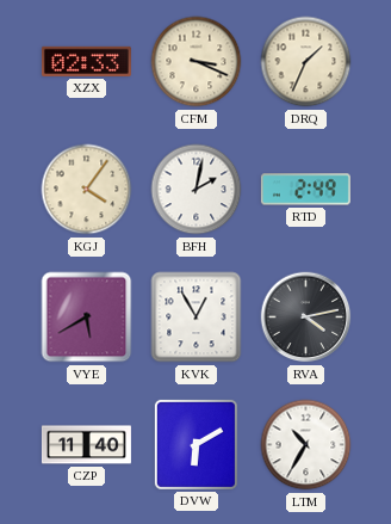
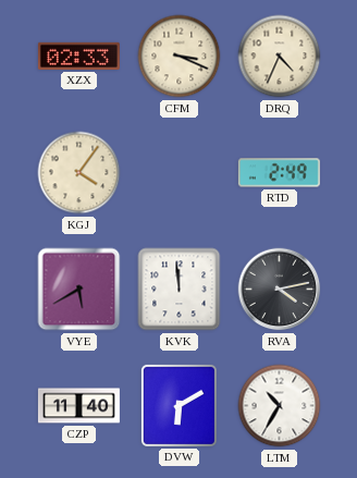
DRQ: 1:34 -> 4:34 (280, 57)
BFH: 2:02 -> none (197, 190)
KVK: 12:55 -> 11:59 (180, 290)
